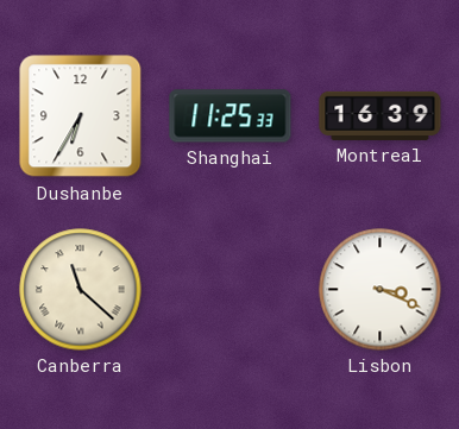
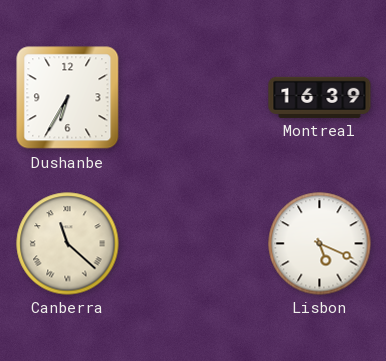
Shanghai: 11:25 -> none (231, 116)
Lisbon: 3:19 -> 5:19 (320, 244)
